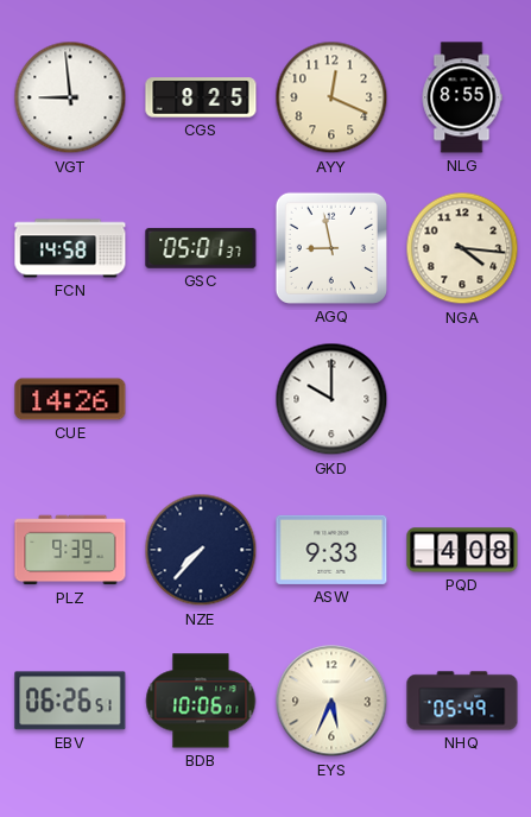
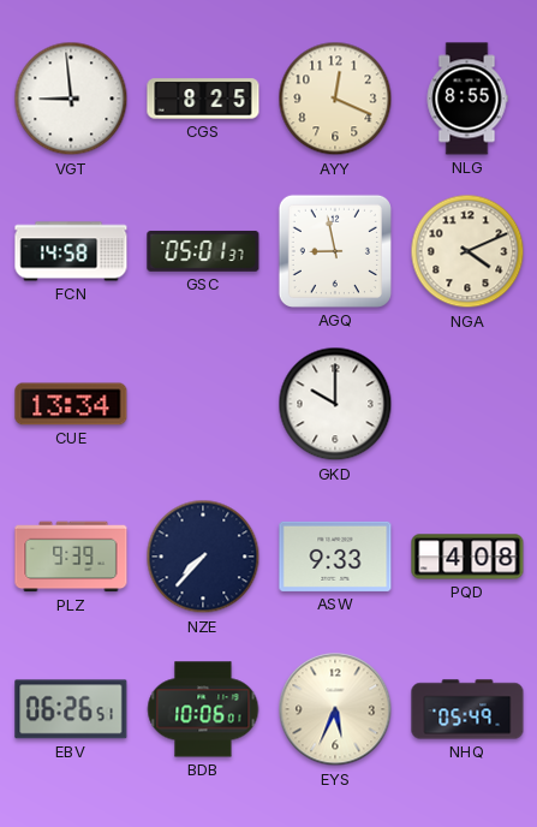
NGA: 4:16 -> 4:11 (467, 251)
CUE: 14:26 -> 13:34 (71, 404)
